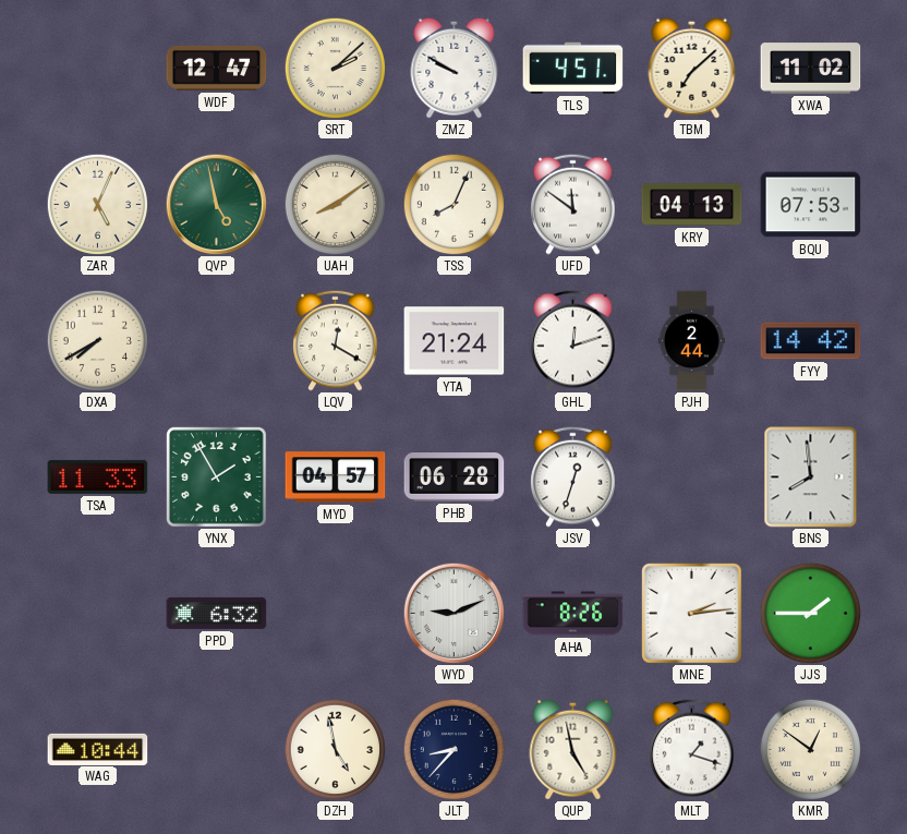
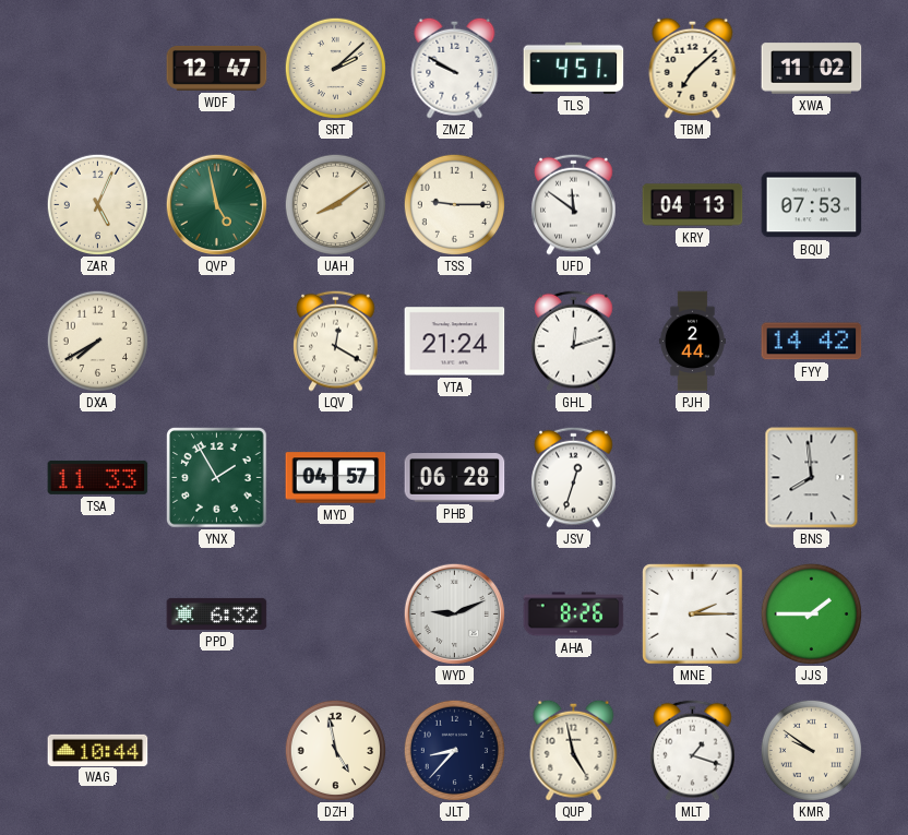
TSS: 8:04 -> 9:15 (454, 204)
MNE: 2:14 -> 2:15 (693, 615)
KMR: 12:51 -> 9:51 (811, 750)
